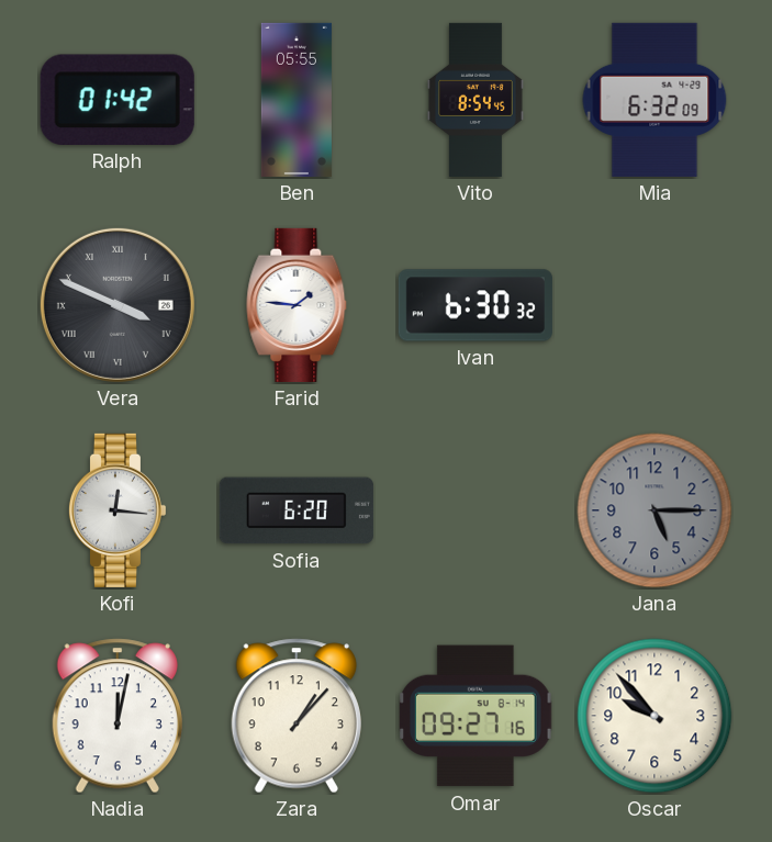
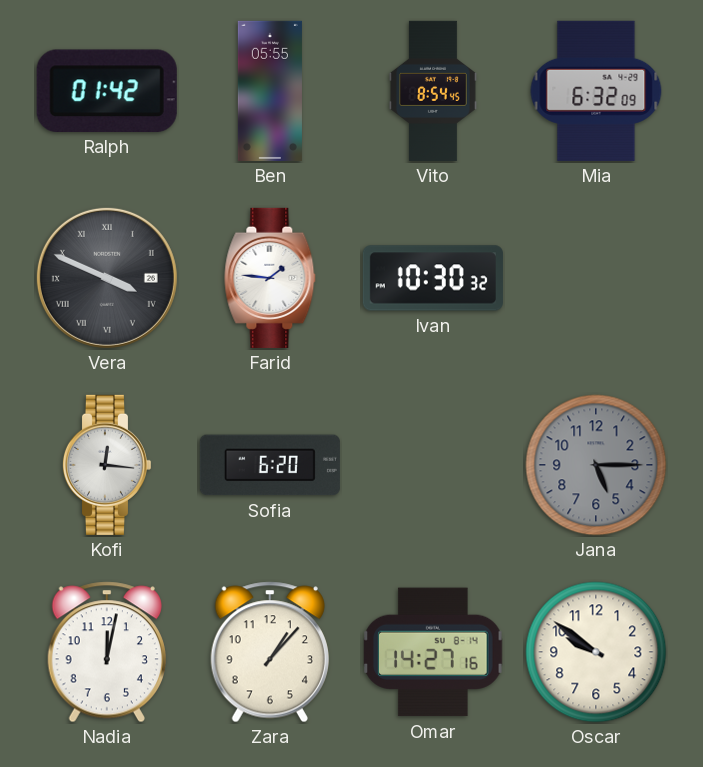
Ivan: 6:30 -> 10:30 (433, 278)
Omar: 09:27 -> 14:27 (433, 652)
Oscar: 9:53 -> 9:51 (596, 652)
